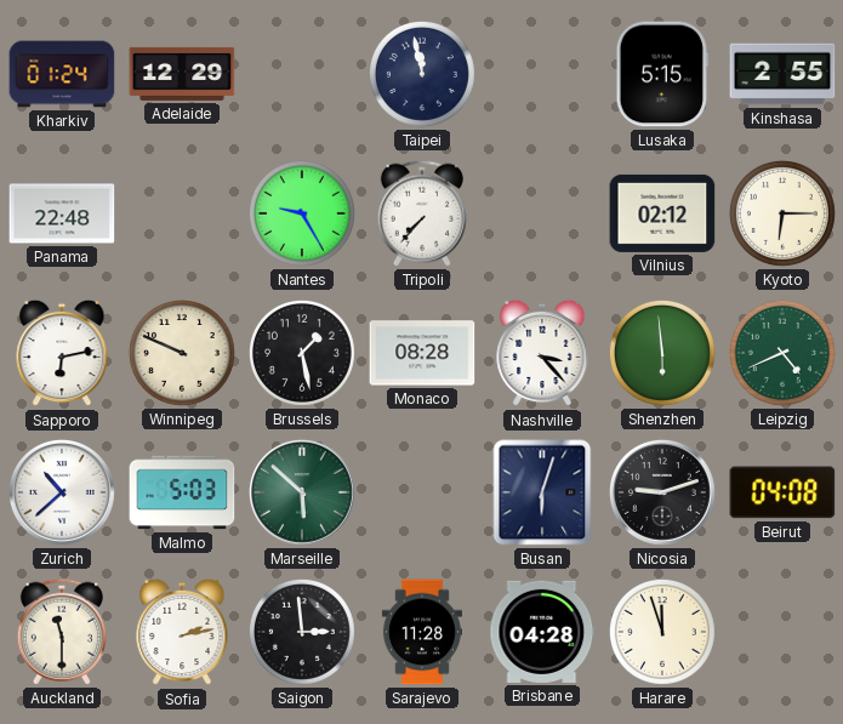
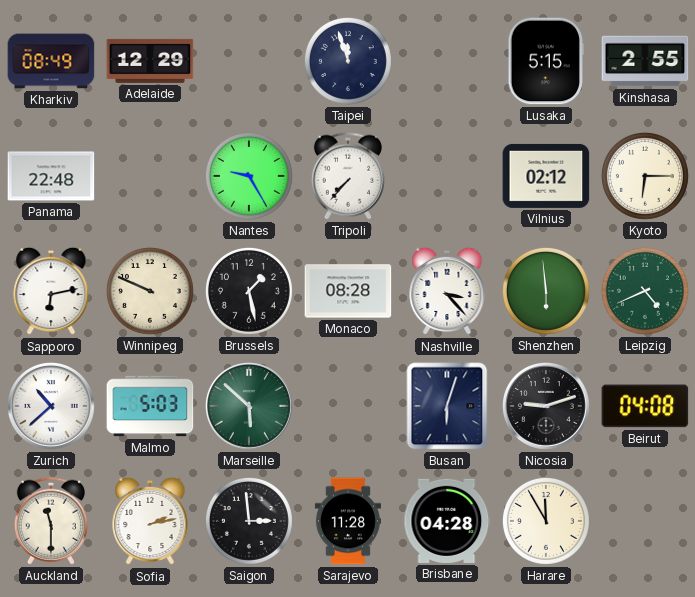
Kharkiv: 01:24 -> 08:49 (51, 61)
Taipei: 11:58 -> 11:57 (348, 61)
Harare: 11:57 -> 11:55 (546, 521)
